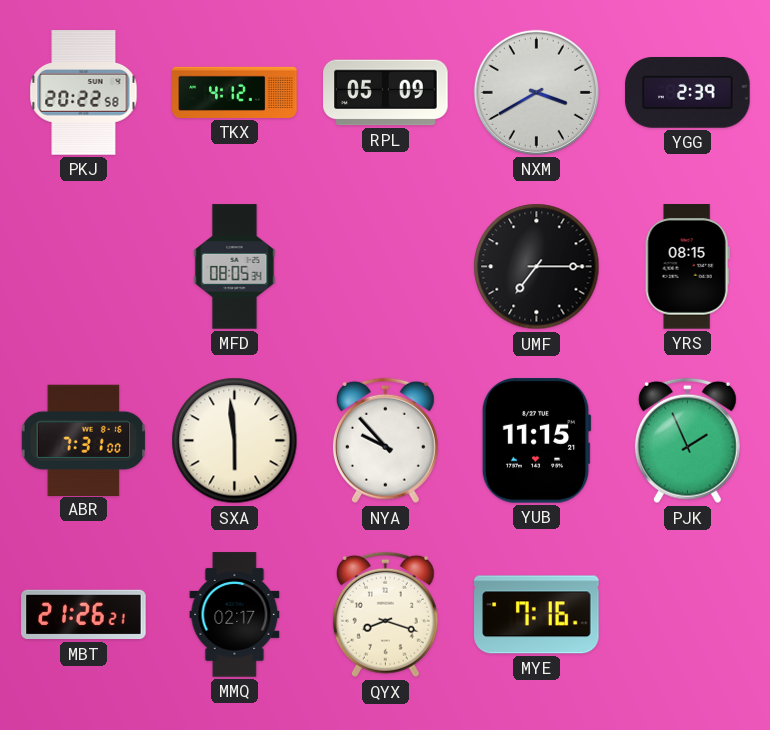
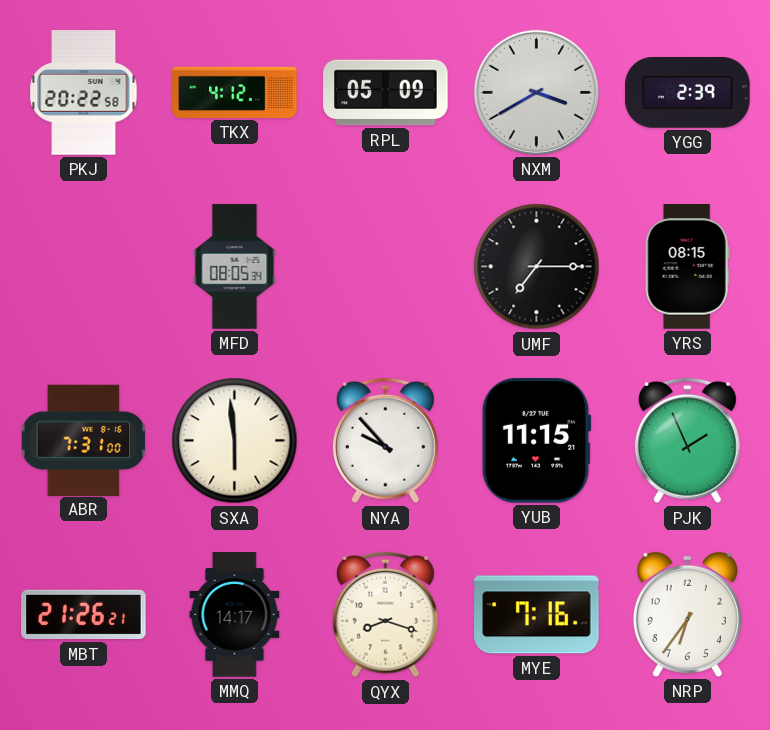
MMQ: 02:17 -> 14:17 (235, 615)
NRP: none -> 6:36 (687, 614)
